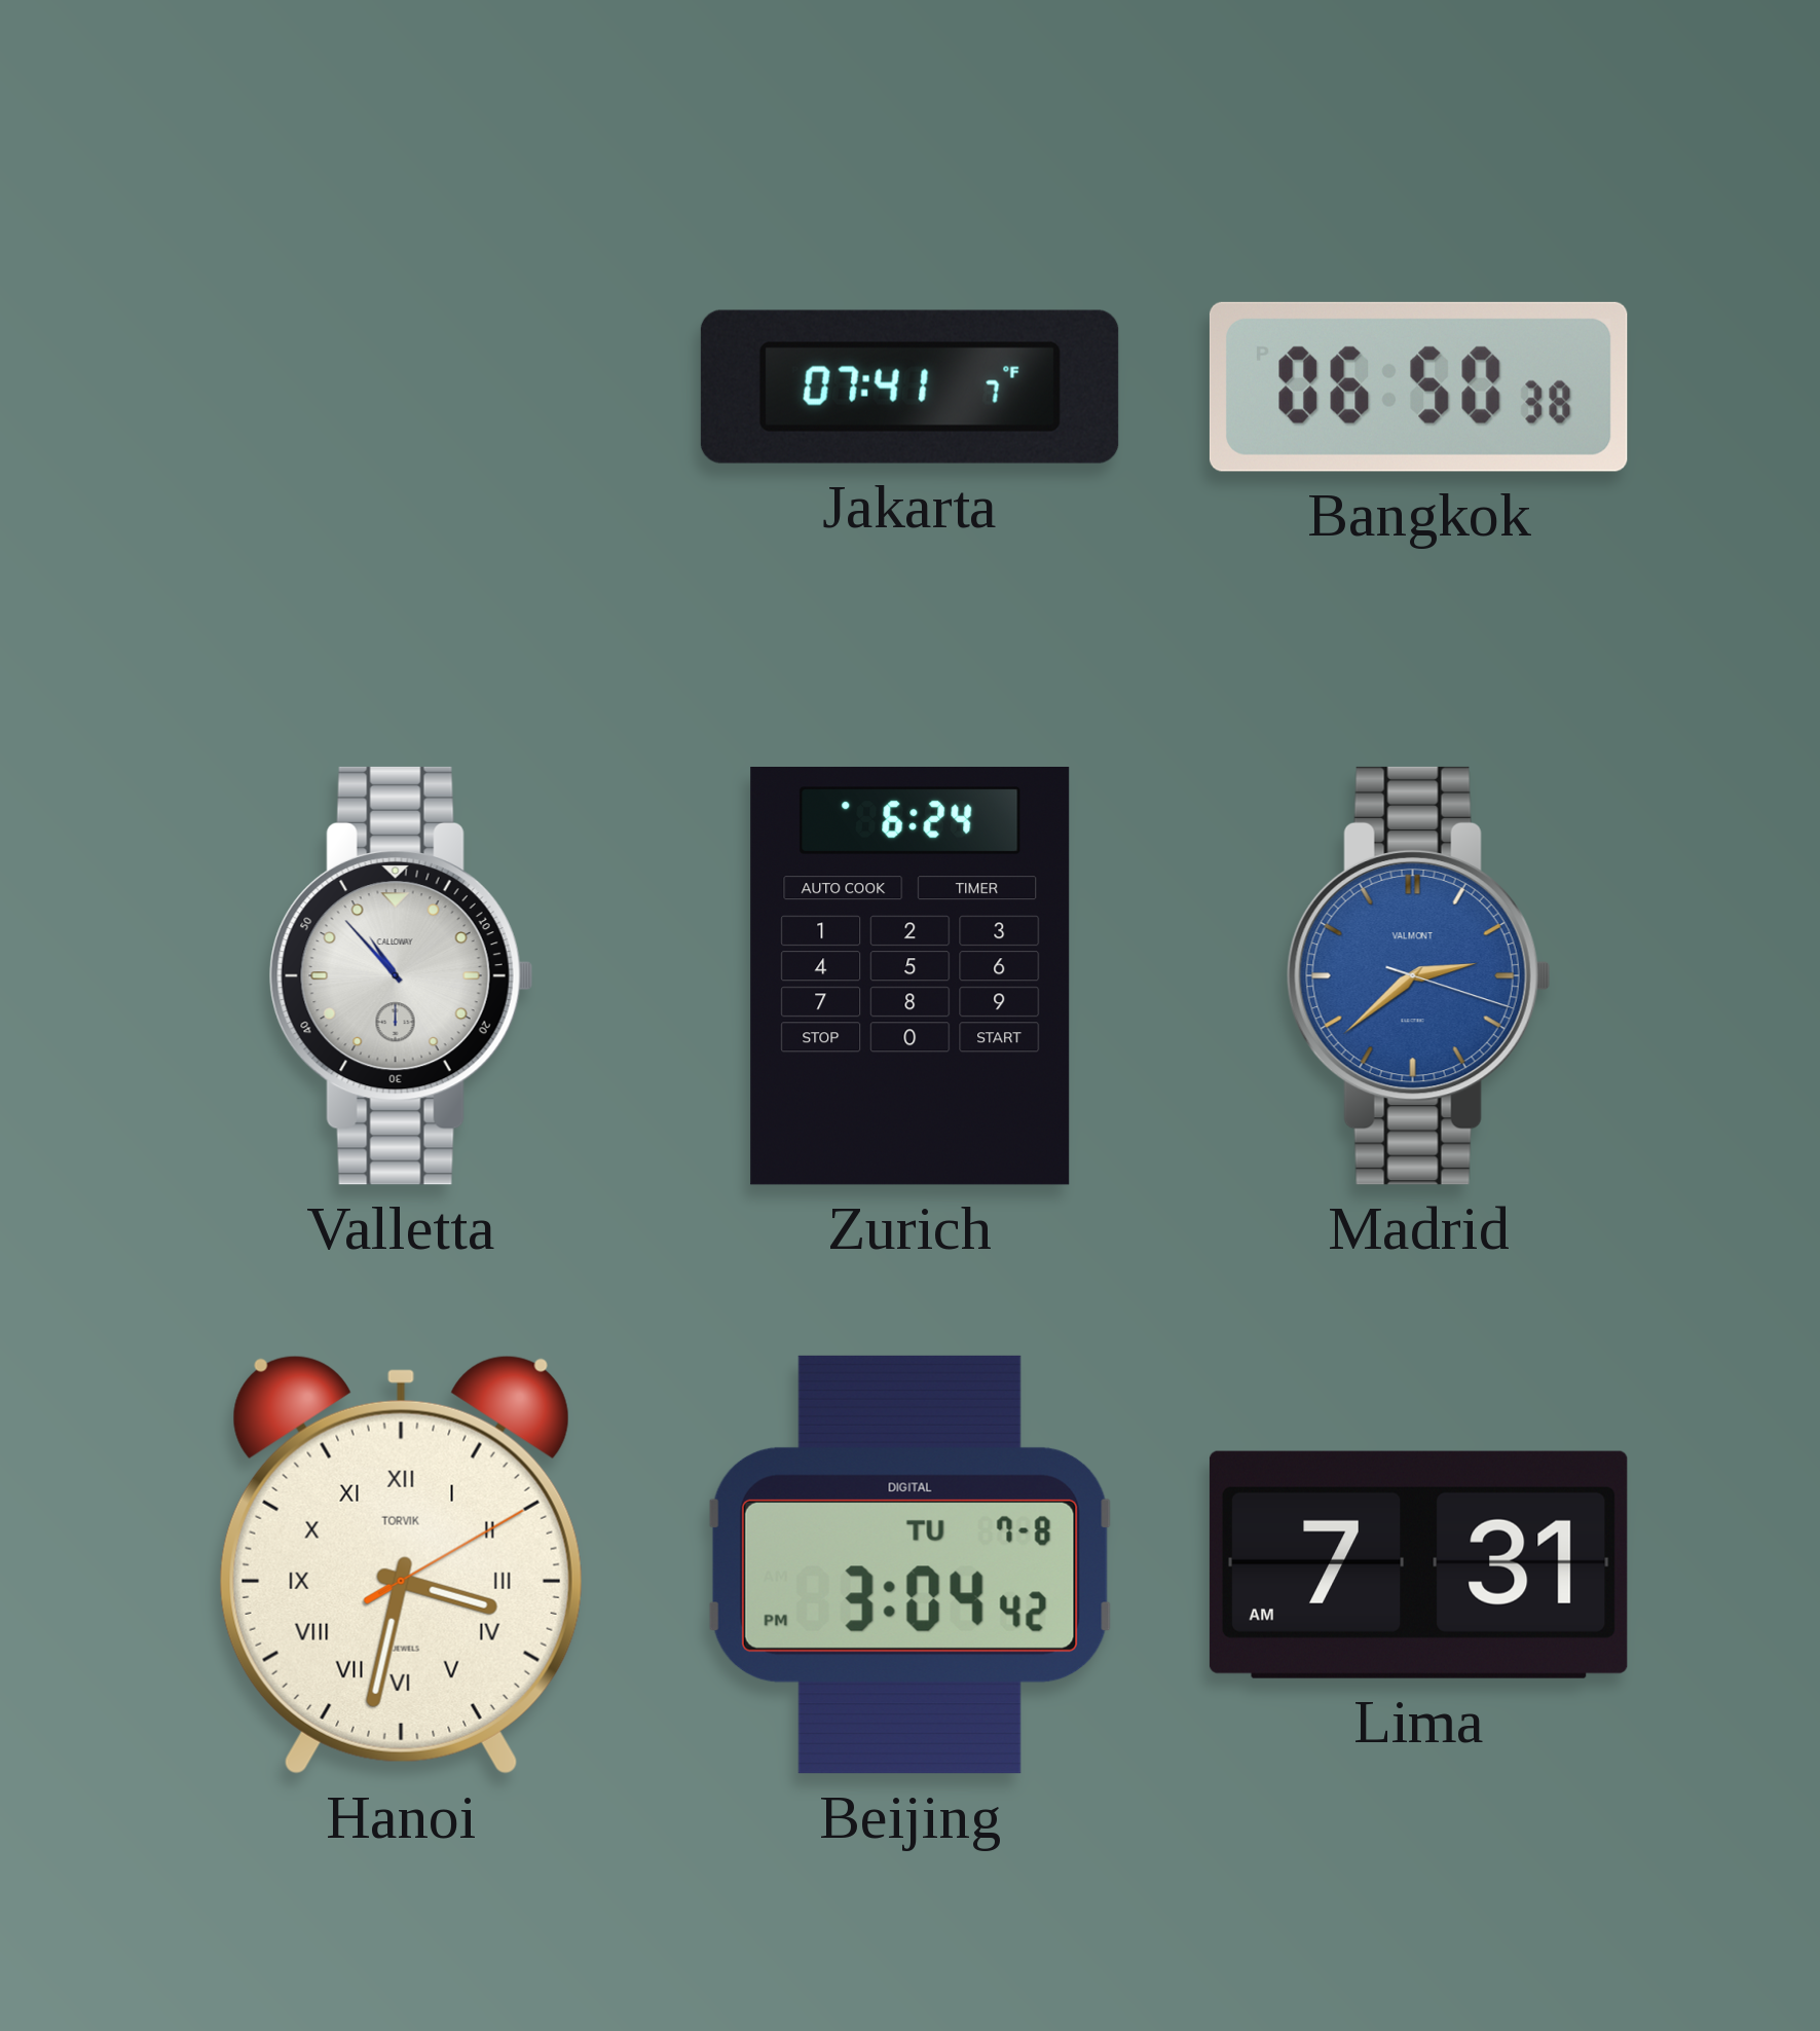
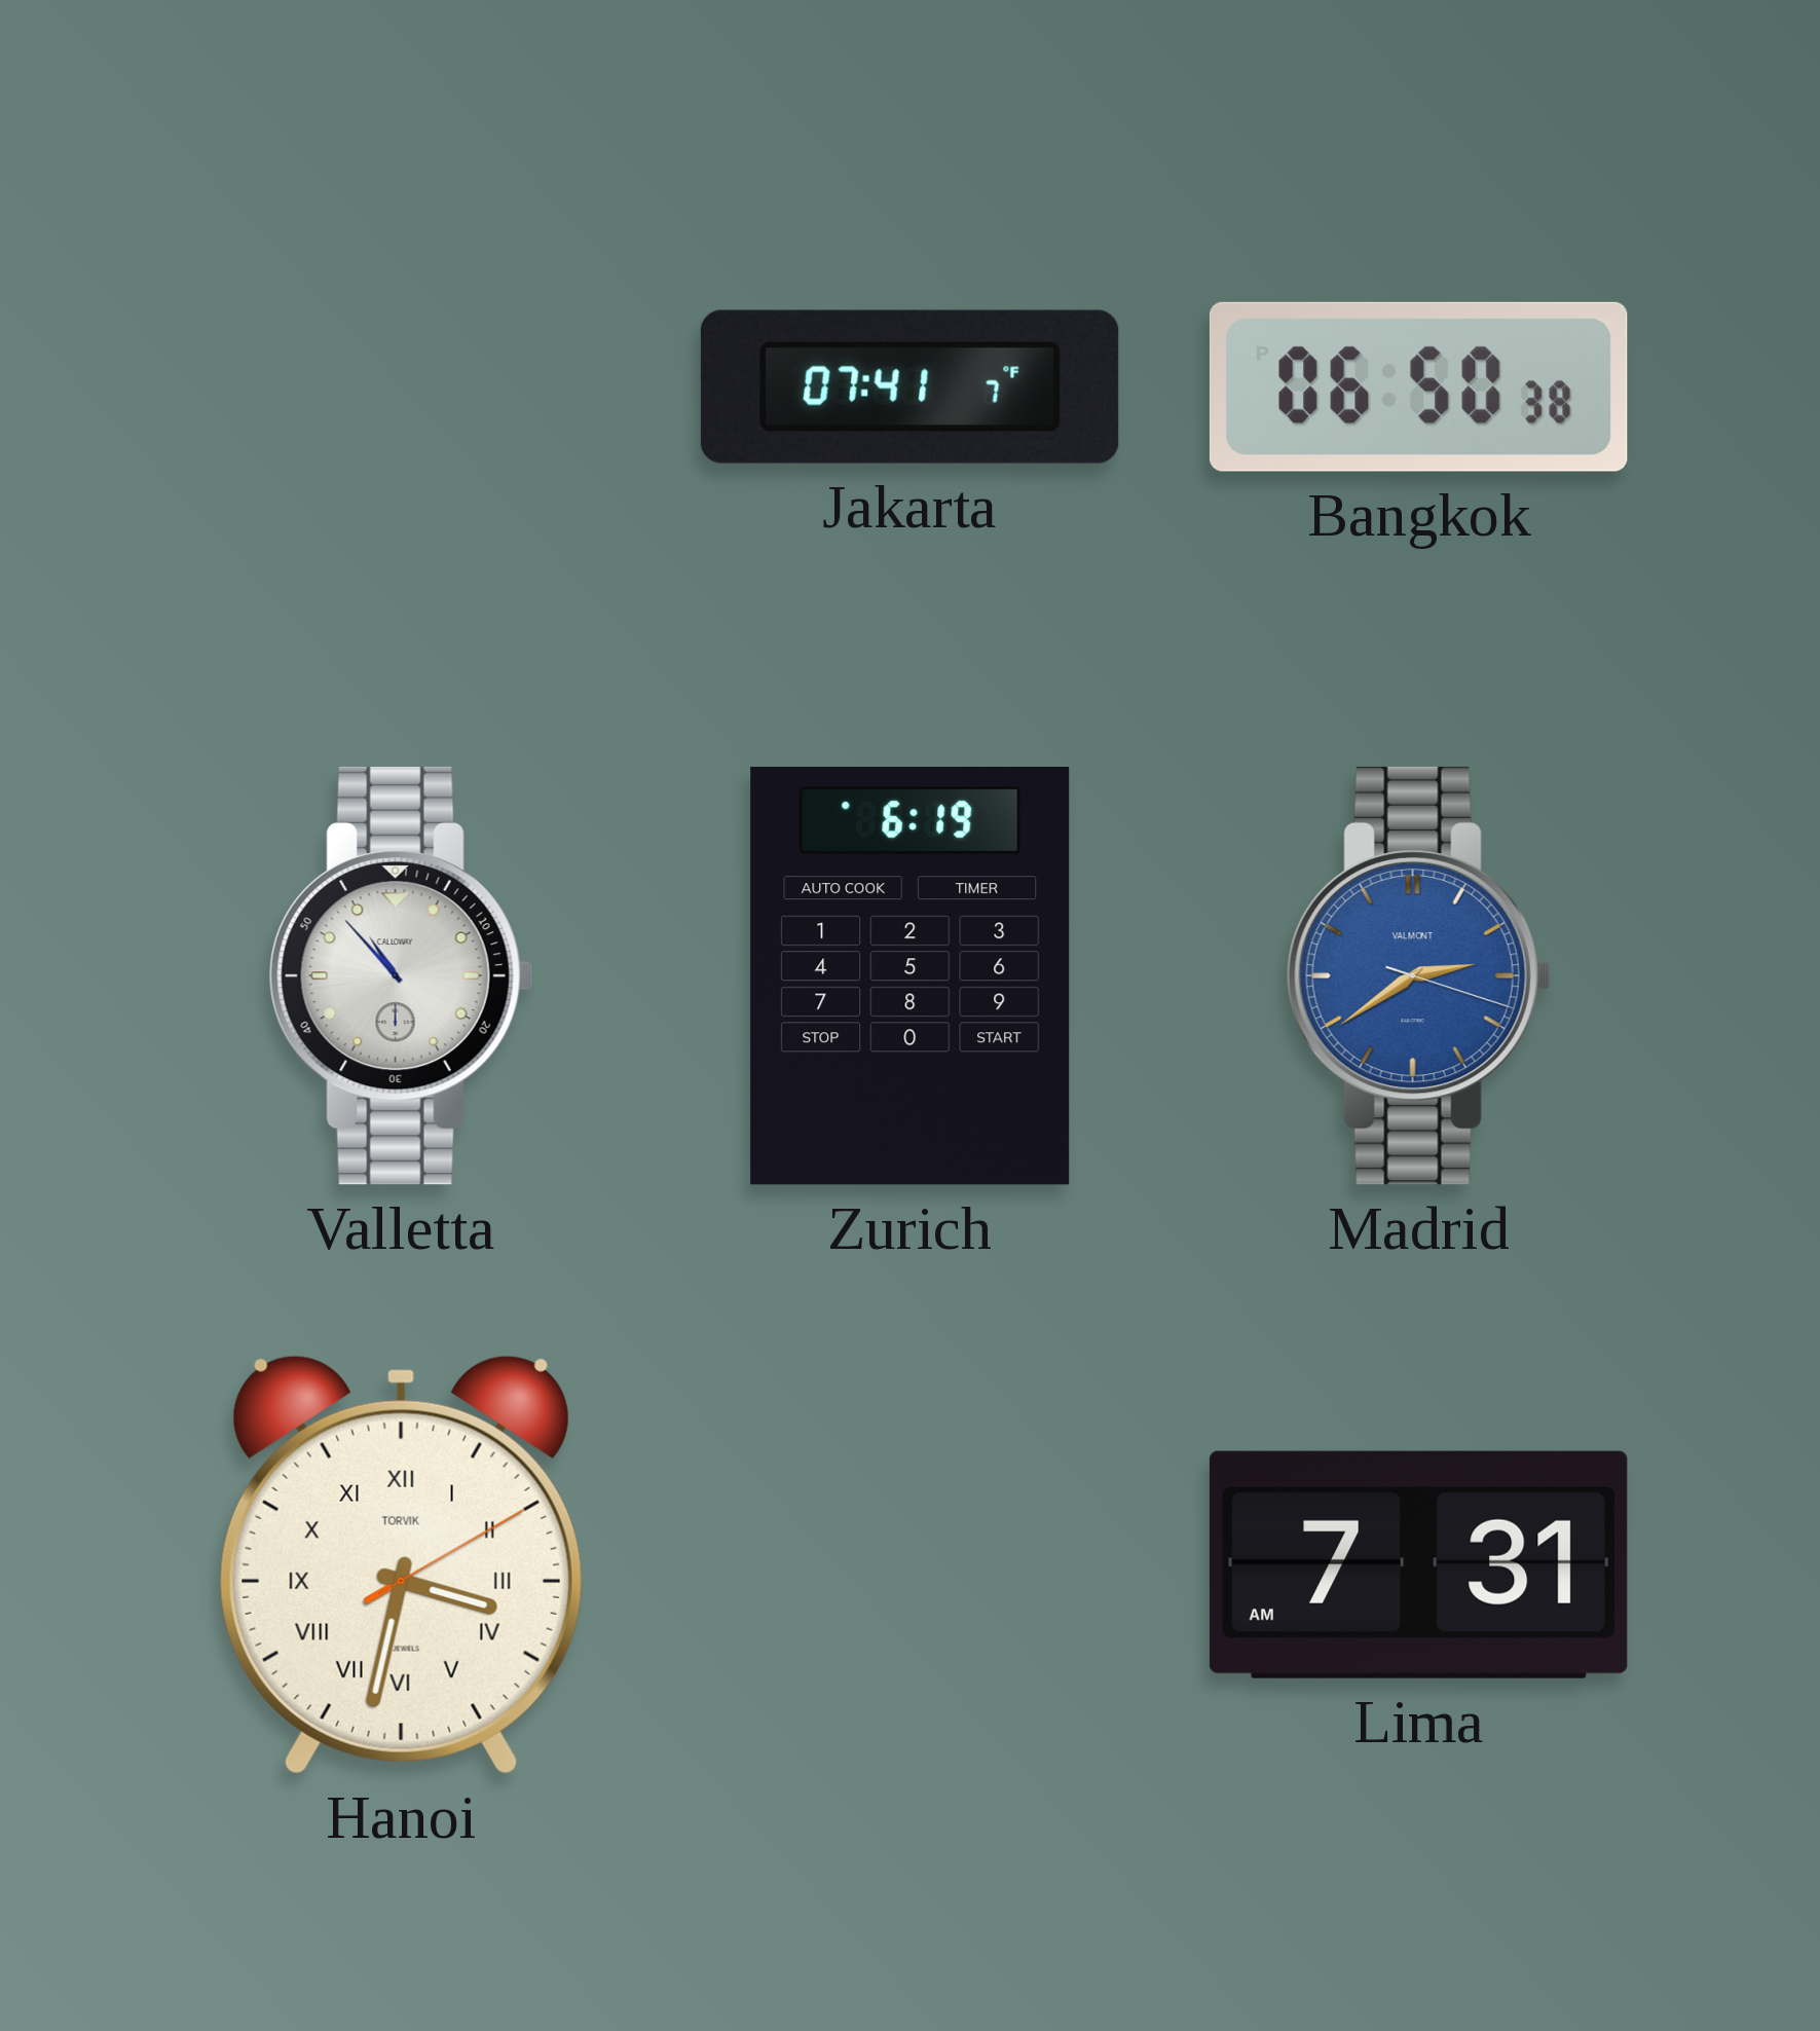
Zurich: 6:24 -> 6:19 (911, 976)
Madrid: 2:38 -> 2:39 (1418, 975)
Beijing: 3:04 -> none (909, 1564)
